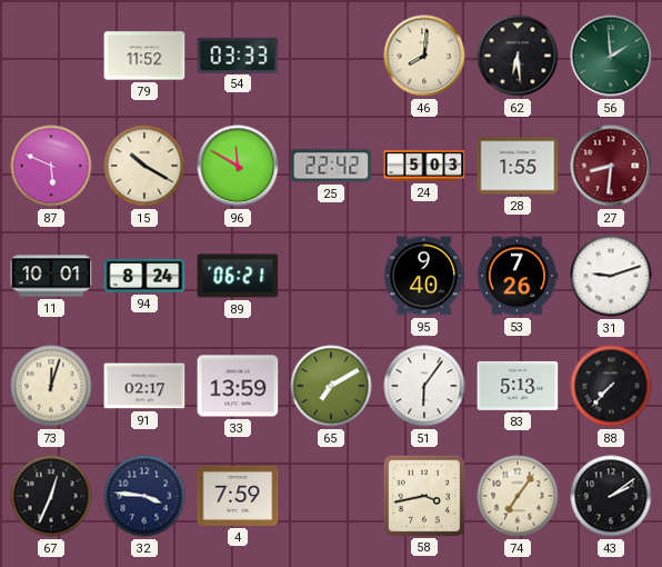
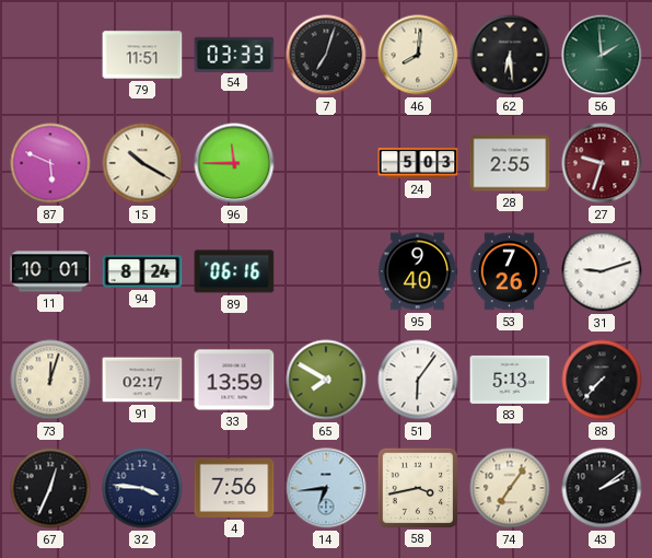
79: 11:52 -> 11:51 (142, 55)
7: none -> 7:03 (326, 55)
96: 11:50 -> 11:45 (234, 163)
25: 22:42 -> none (331, 166)
28: 1:55 -> 2:55 (510, 163)
27: 8:31 -> 9:33 (602, 163)
89: 06:21 -> 06:16 (234, 271)
65: 7:10 -> 7:50 (326, 380)
4: 7:59 -> 7:56 (234, 488)
14: none -> 6:44 (326, 488)
